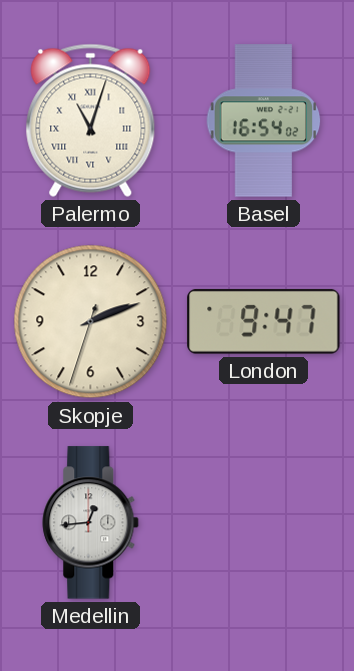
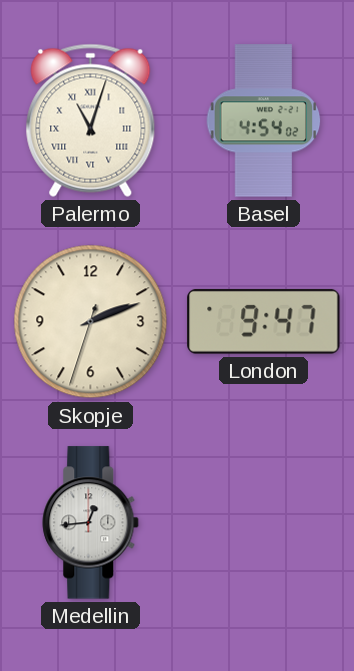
Basel: 16:54 -> 4:54 (264, 121)
